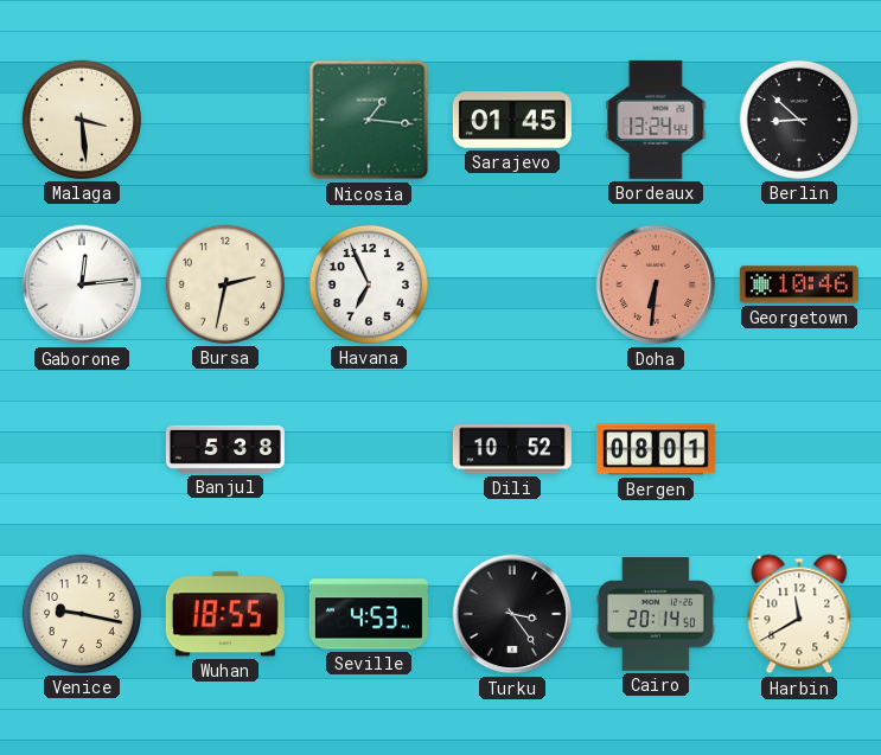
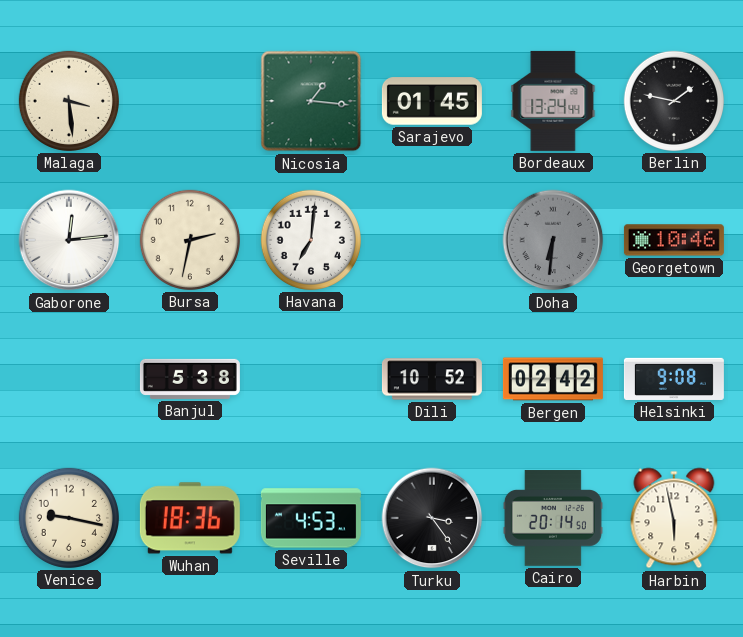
Berlin: 8:52 -> 1:47 (674, 101)
Havana: 6:56 -> 7:01 (311, 240)
Doha dial: salmon -> grey (553, 240)
Bergen: 08:01 -> 02:42 (553, 379)
Helsinki: none -> 9:08 (674, 379)
Wuhan: 18:55 -> 18:36 (190, 518)
Harbin: 11:40 -> 5:58 (674, 518)
